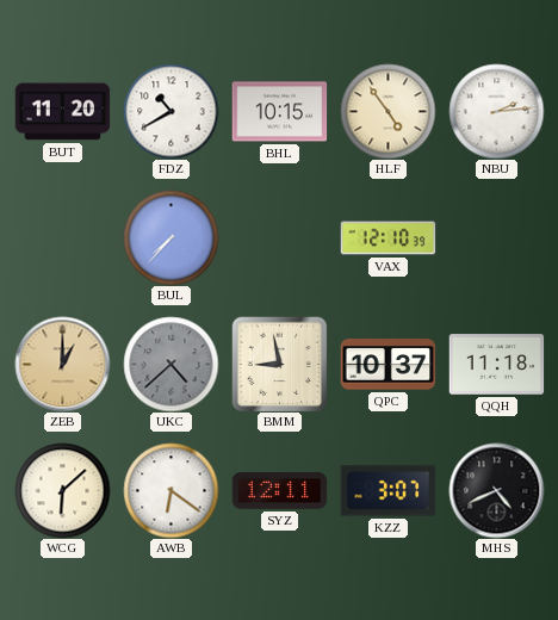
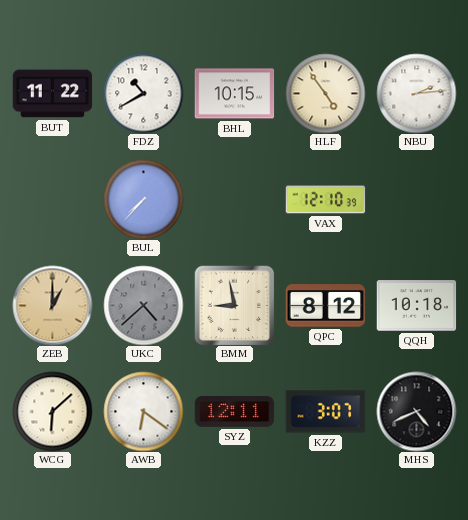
BUT: 11:20 -> 11:22 (52, 94)
QPC: 10:37 -> 8:12 (325, 306)
QQH: 11:18 -> 10:18 (416, 306)
